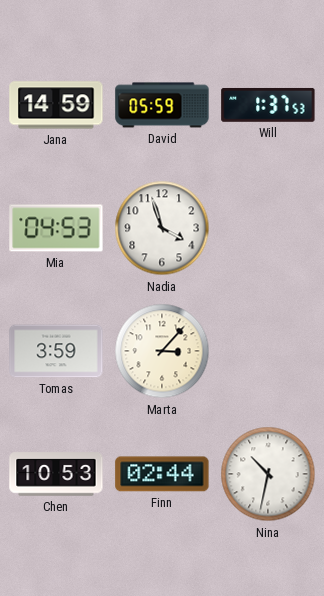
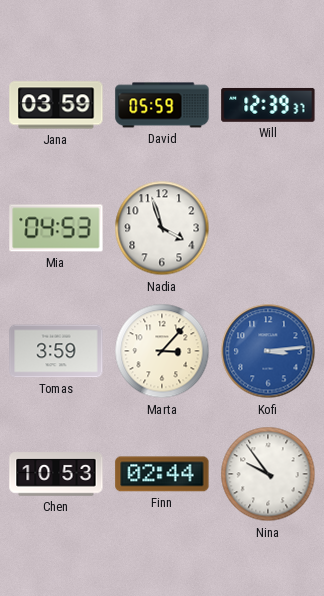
Jana: 14:59 -> 03:59 (56, 105)
Will: 1:37 -> 12:39 (268, 105)
Kofi: none -> 3:14 (268, 351)
Nina: 10:32 -> 9:54 (268, 474)
